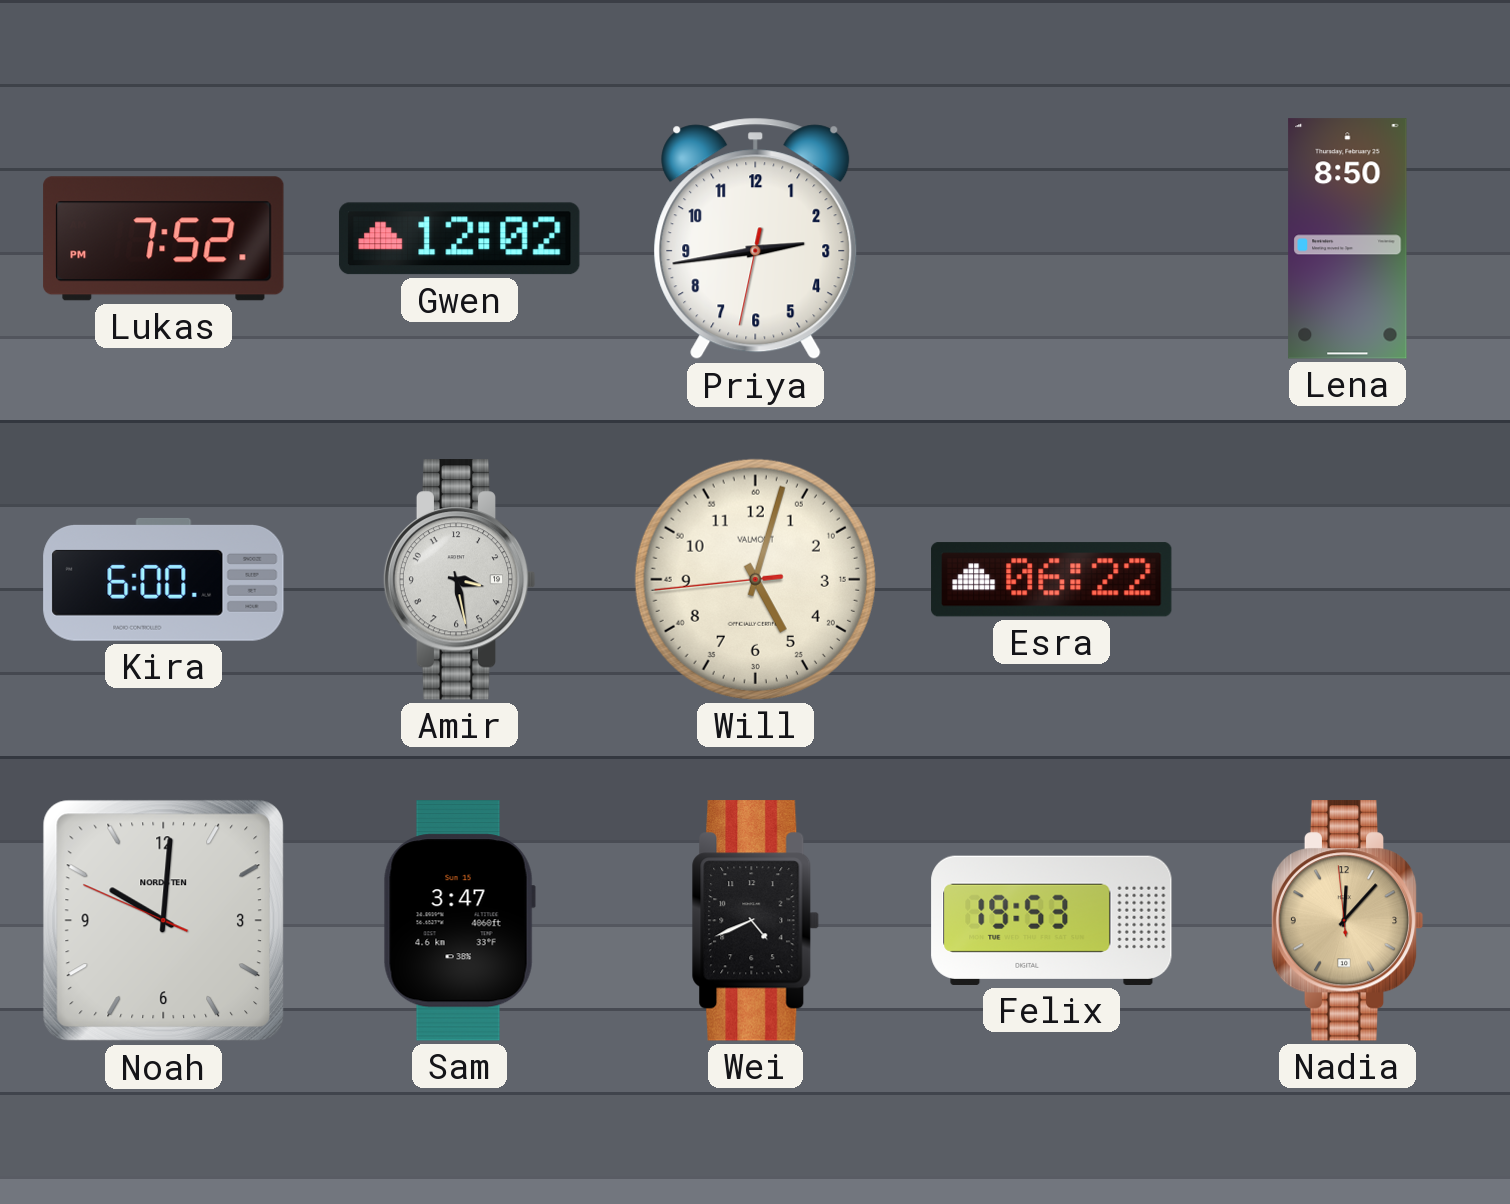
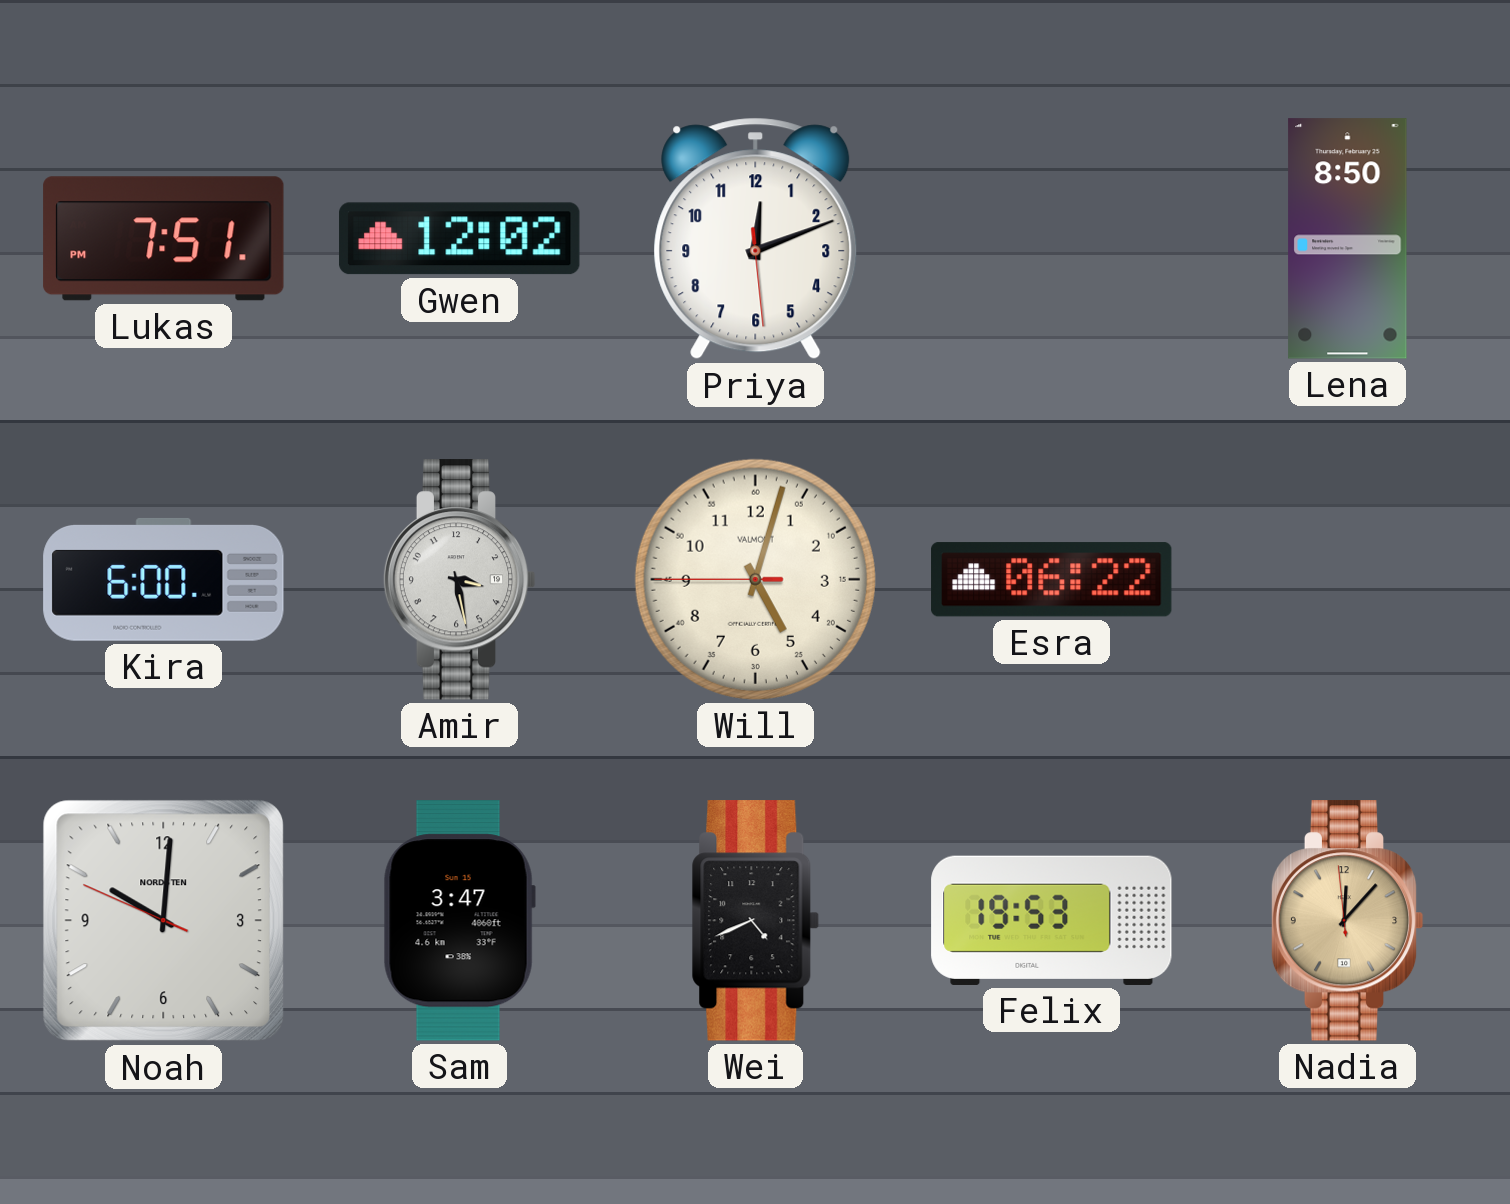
Lukas: 7:52 -> 7:51 (164, 239)
Priya: 2:43 -> 12:11 (756, 239)
Will: 5:02:44 -> 5:02:45 (755, 579)
